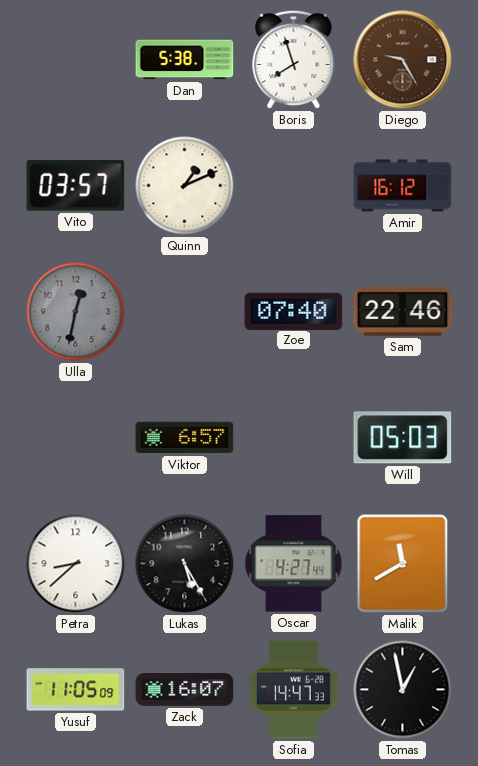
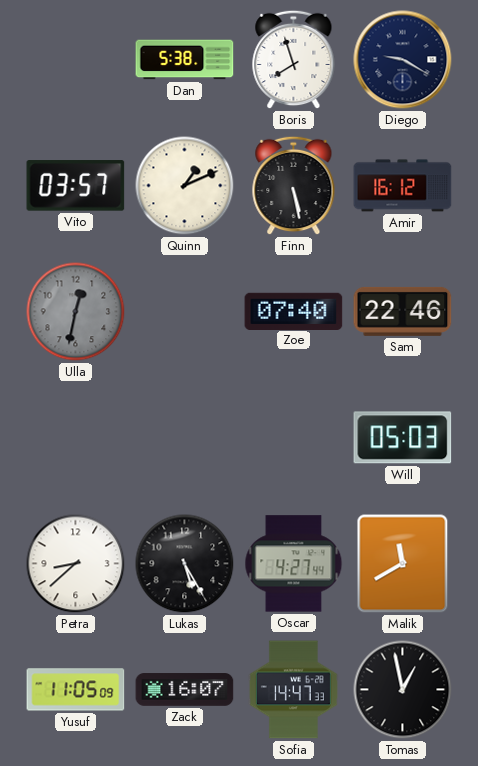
Diego: 9:25 -> 9:20 (403, 60)
Diego dial: brown -> navy (403, 60)
Finn: none -> 5:28 (294, 186)
Viktor: 6:57 -> none (185, 438)
